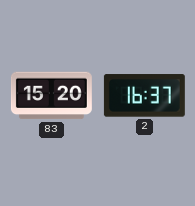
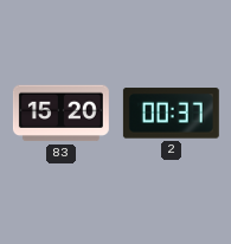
2: 16:37 -> 00:37 (171, 114)
